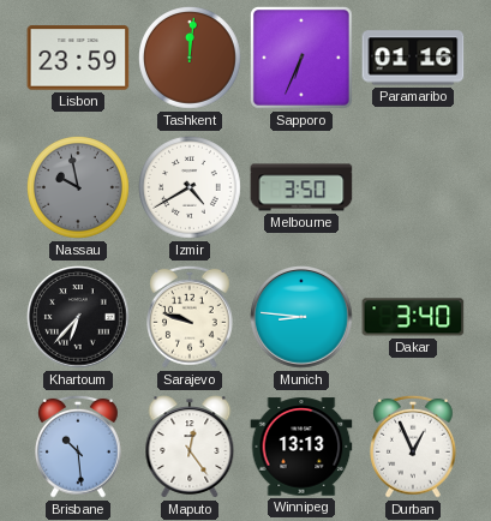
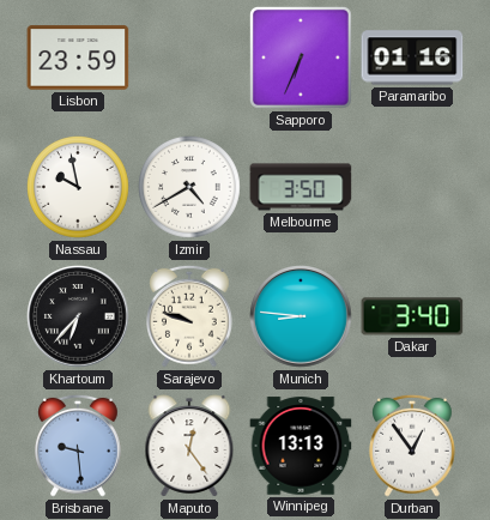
Tashkent: 12:01 -> none (191, 59)
Nassau dial: grey -> white (79, 188)
Brisbane: 10:29 -> 9:29 (79, 446)
Durban: 12:56 -> 12:54 (413, 446)
